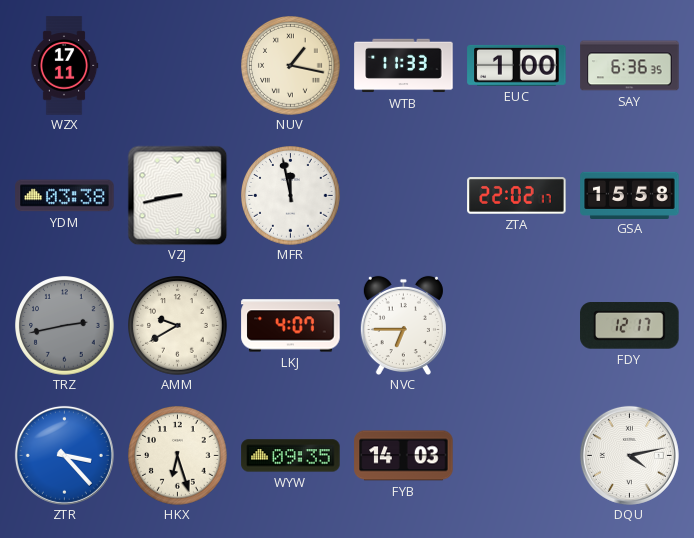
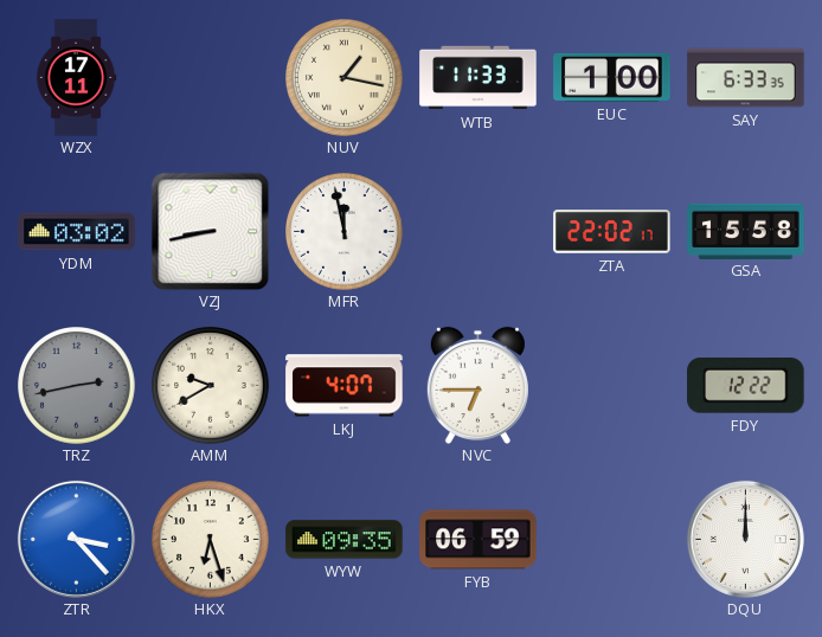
SAY: 6:36 -> 6:33 (746, 78)
YDM: 03:38 -> 03:02 (77, 232)
FDY: 12:17 -> 12:22 (746, 386)
FYB: 14:03 -> 06:59 (479, 540)
DQU: 4:13 -> 12:00 (745, 539)
